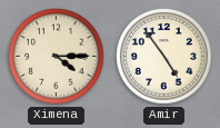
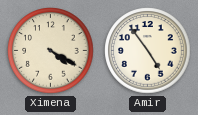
Ximena: 4:15 -> 4:20 (51, 51)
